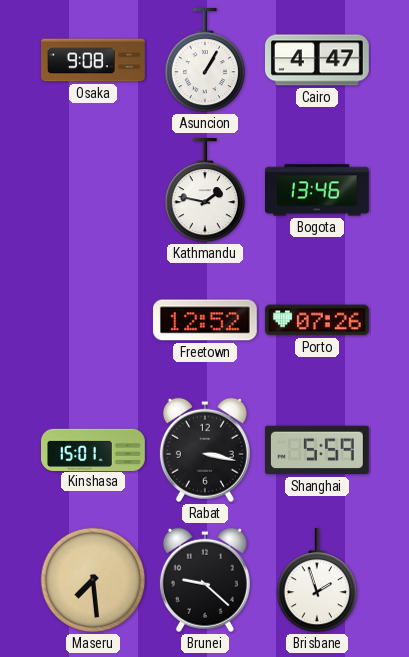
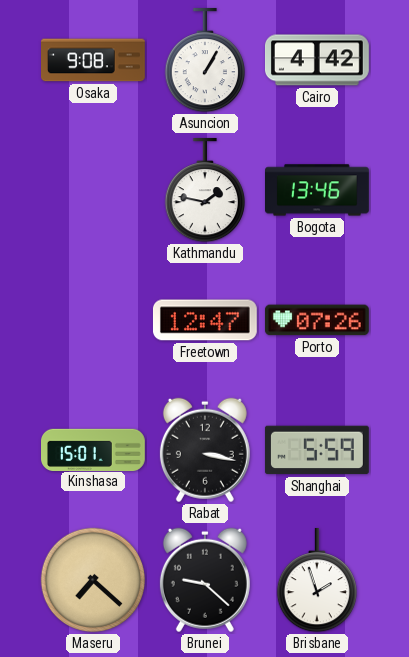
Cairo: 4:47 -> 4:42 (318, 60)
Freetown: 12:52 -> 12:47 (205, 320)
Maseru: 7:29 -> 7:22 (93, 580)
